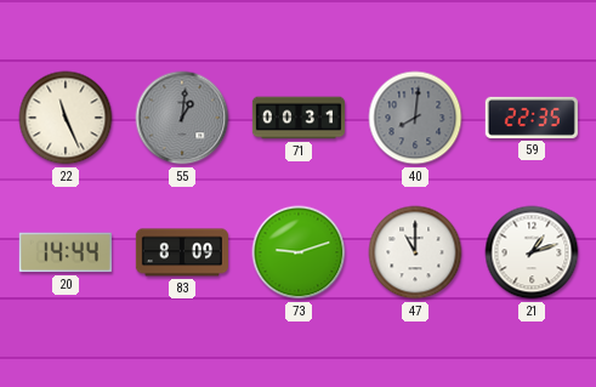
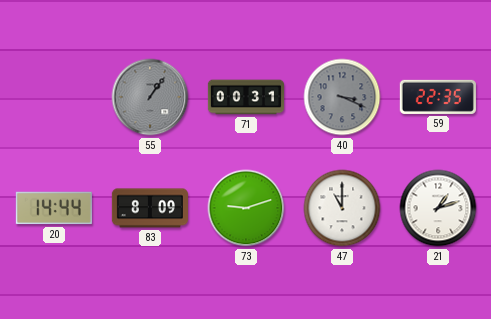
22: 11:26 -> none (66, 118)
55: 1:01 -> 1:06 (150, 97)
40: 8:01 -> 3:19 (342, 97)
